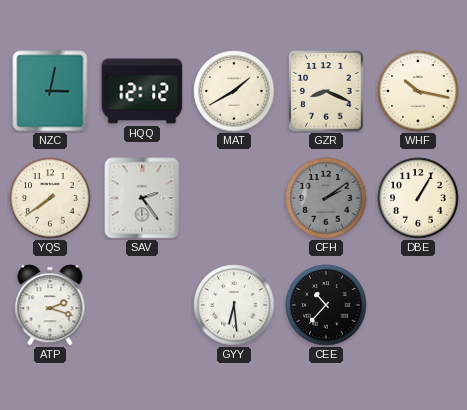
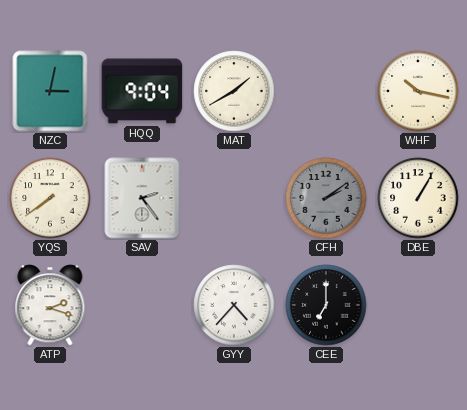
HQQ: 12:12 -> 9:04 (142, 91)
GZR: 8:19 -> none (326, 91)
GYY: 6:29 -> 4:37 (234, 305)
CEE: 10:37 -> 7:00 (326, 305)
